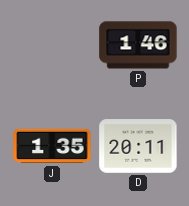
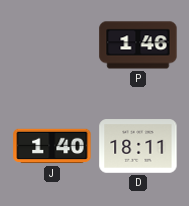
J: 1:35 -> 1:40 (52, 146)
D: 20:11 -> 18:11 (138, 146)
